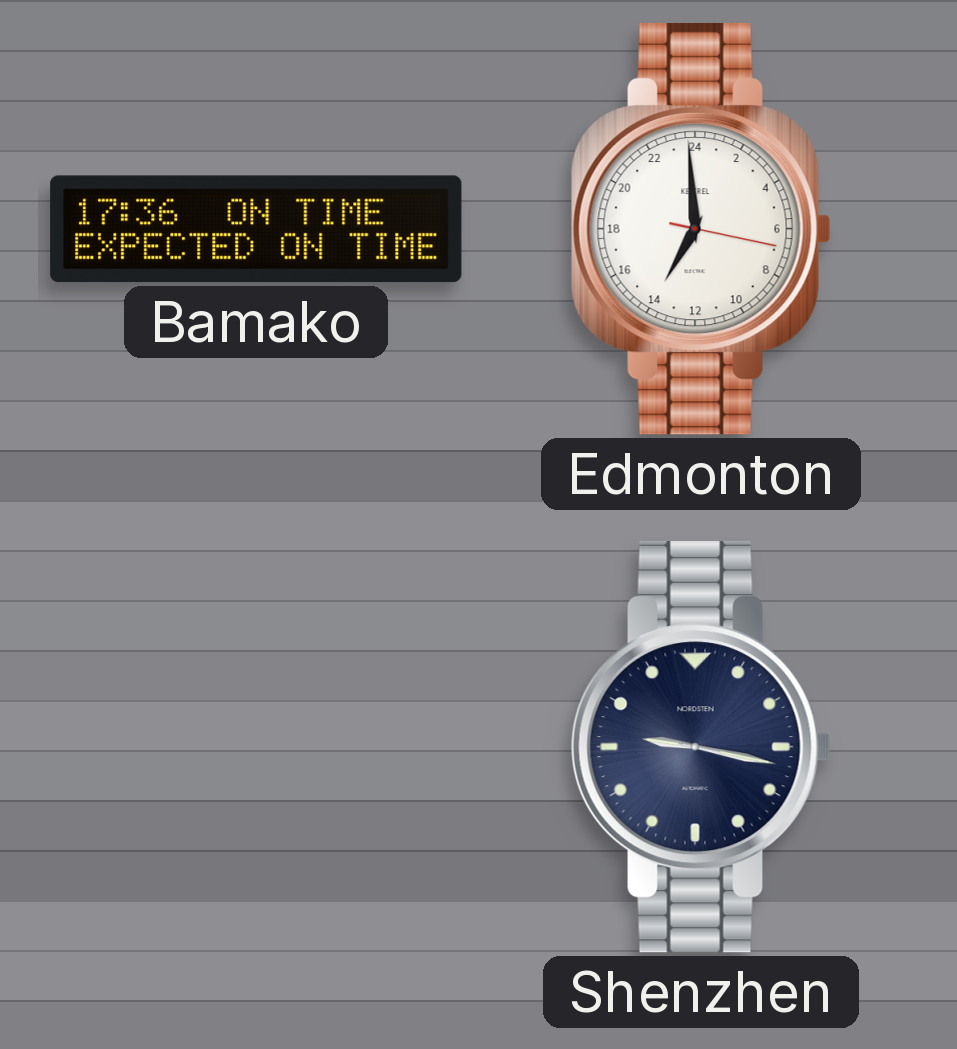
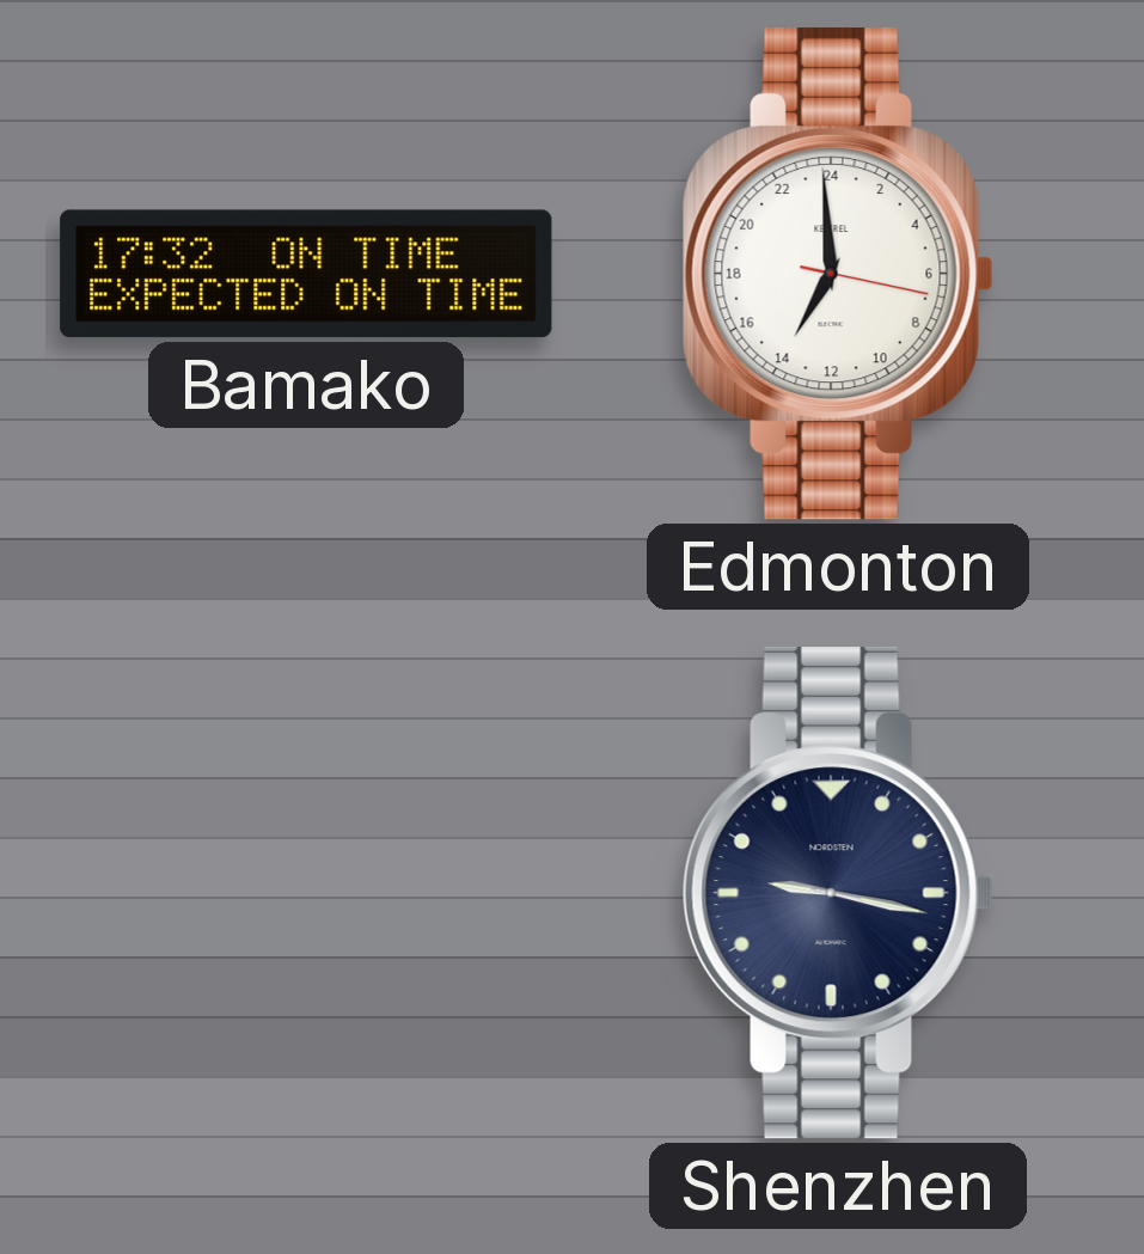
Bamako: 17:36 -> 17:32 (306, 274)
